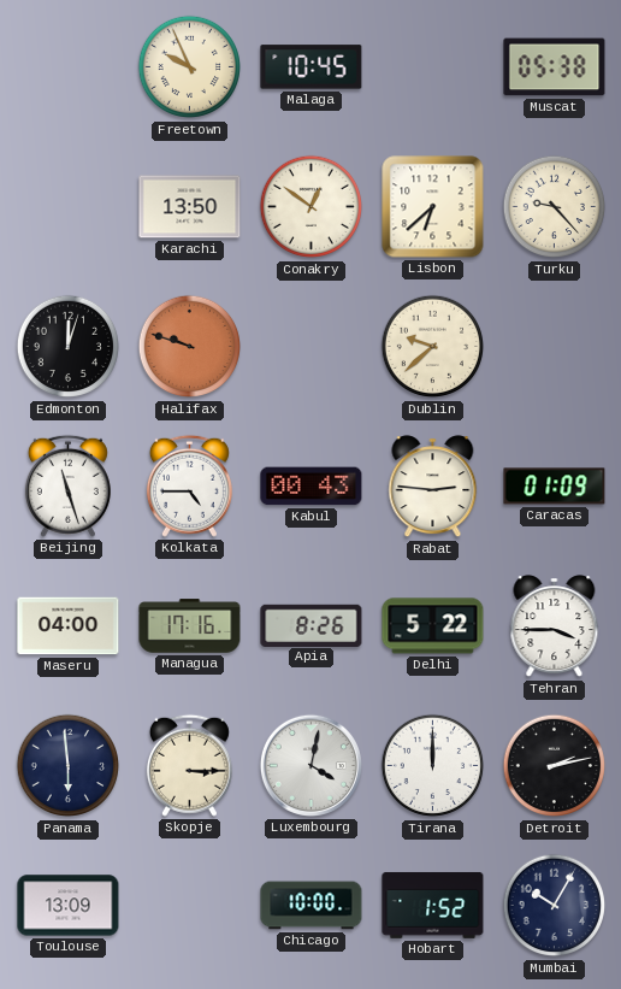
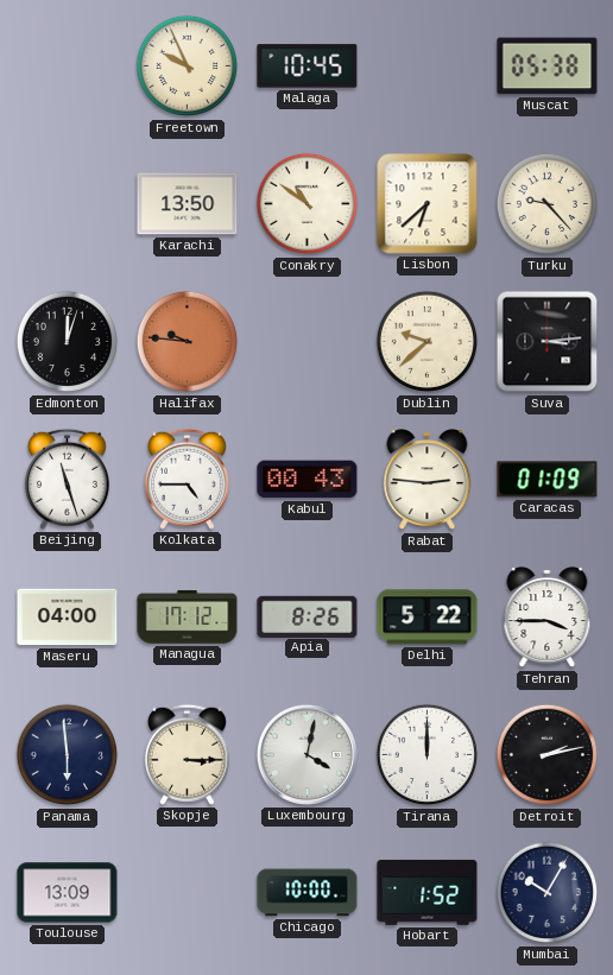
Conakry: 12:51 -> 10:51 (308, 204)
Halifax: 9:48 -> 9:46 (188, 342)
Suva: none -> 3:14 (548, 342)
Managua: 17:16 -> 17:12 (188, 618)
